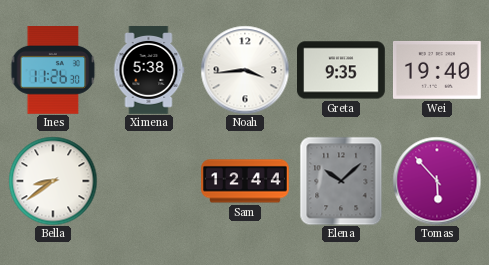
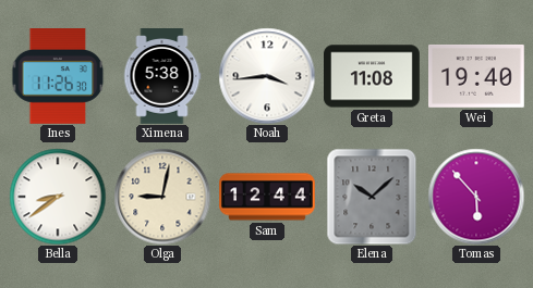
Greta: 9:35 -> 11:08 (373, 76)
Olga: none -> 9:02 (162, 197)
